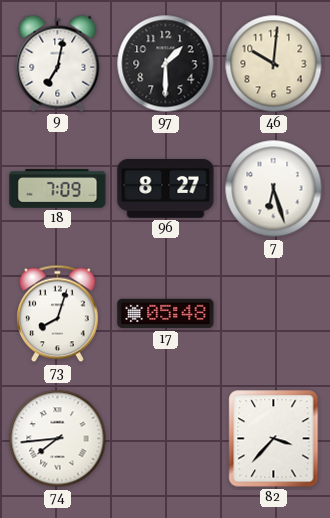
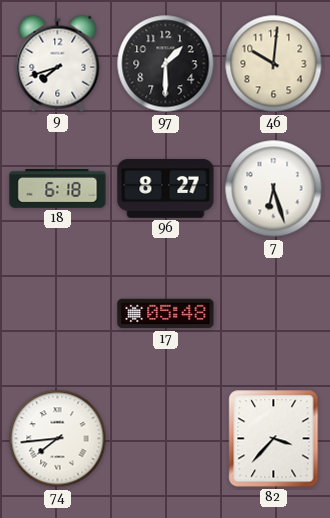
9: 7:02 -> 7:42 (58, 63)
18: 7:09 -> 6:18 (58, 189)
73: 8:03 -> none (58, 314)
